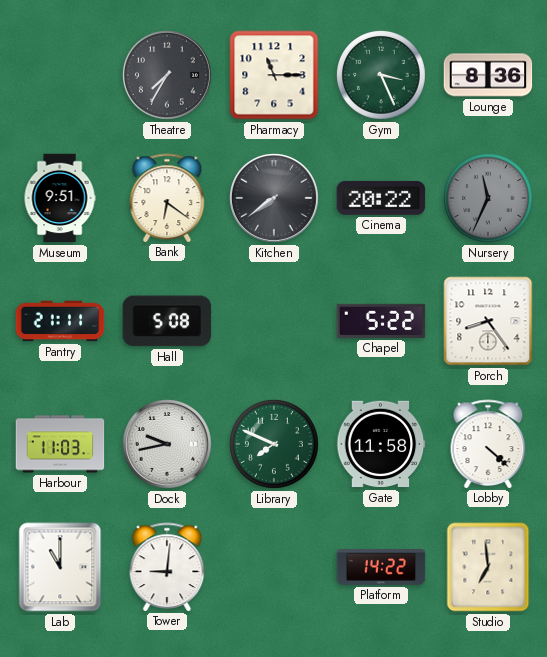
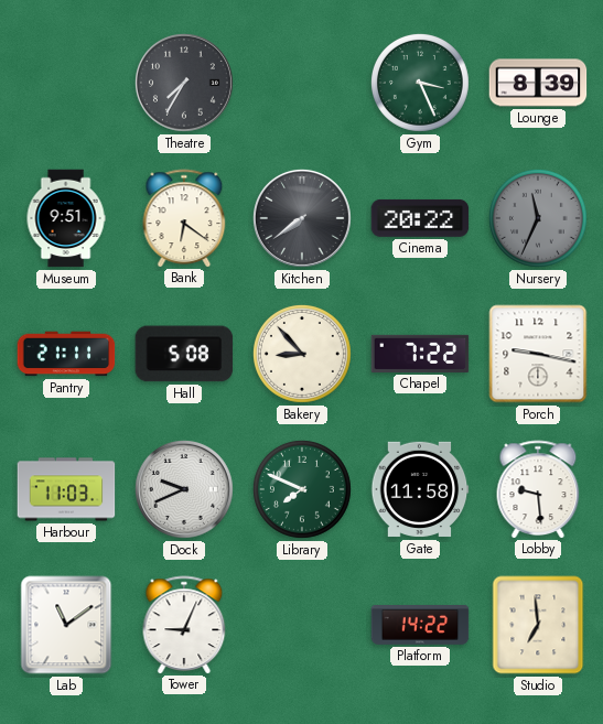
Pharmacy: 11:15 -> none (274, 75)
Lounge: 8:36 -> 8:39 (538, 83)
Bakery: none -> 8:53 (302, 354)
Chapel: 5:22 -> 7:22 (420, 354)
Porch: 8:24 -> 9:17 (538, 354)
Dock: 9:43 -> 9:41 (184, 489)
Lobby: 4:22 -> 9:29 (538, 489)
Lab: 11:00 -> 11:09 (66, 625)
Tower: 9:01 -> 9:04 (184, 625)
